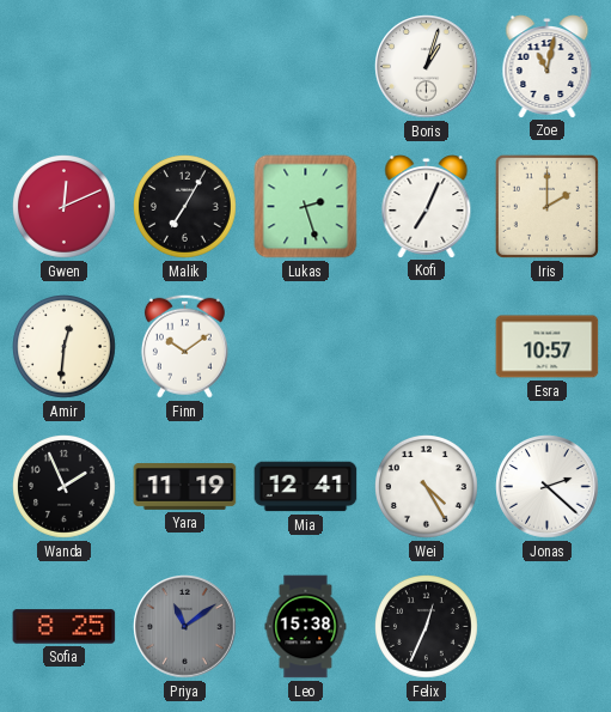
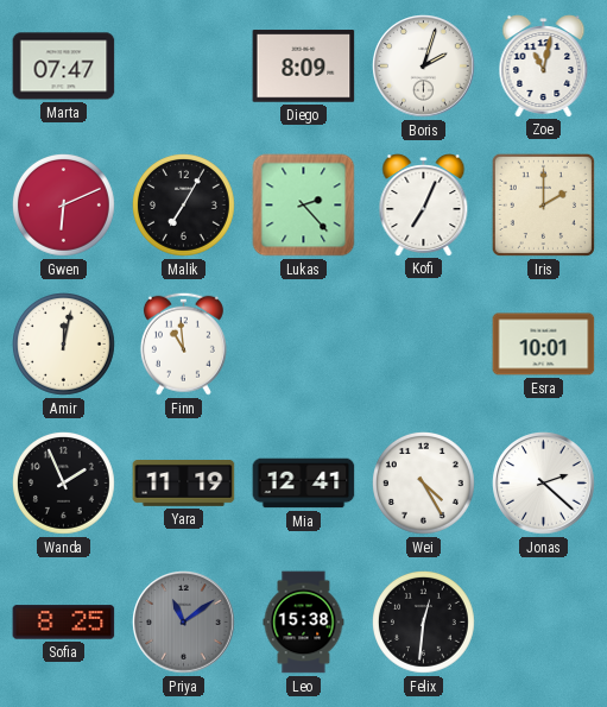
Marta: none -> 07:47 (64, 67)
Diego: none -> 8:09 (304, 67)
Boris: 1:03 -> 2:03 (424, 67)
Gwen: 12:11 -> 6:11 (64, 206)
Lukas: 2:27 -> 2:23 (304, 206)
Amir: 12:31 -> 12:02 (64, 345)
Finn: 10:09 -> 10:59 (183, 343)
Esra: 10:57 -> 10:01 (544, 345)
Felix: 12:34 -> 12:31 (424, 623)
